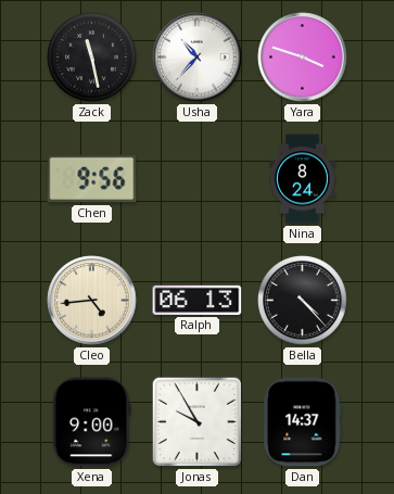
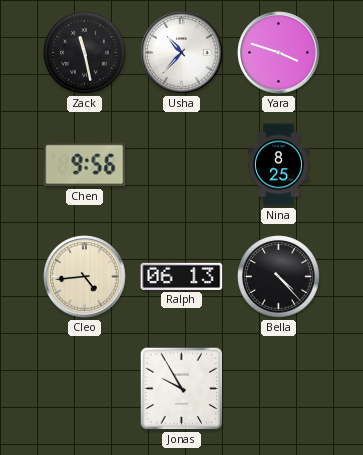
Nina: 8:24 -> 8:25 (278, 165)
Xena: 9:00 -> none (92, 422)
Dan: 14:37 -> none (303, 422)
